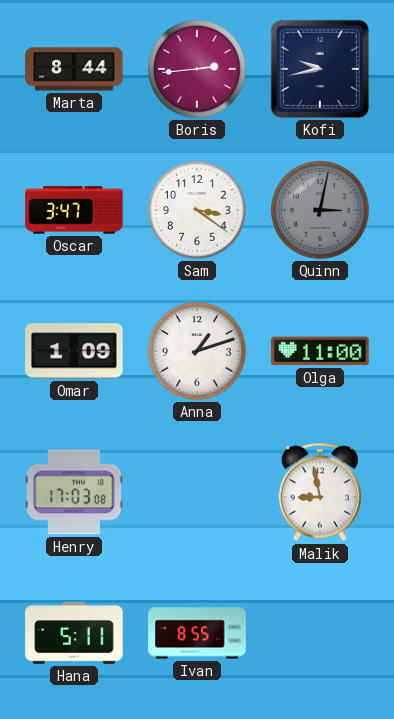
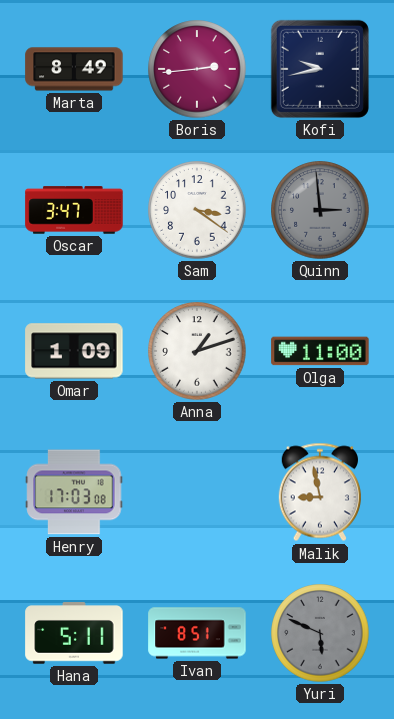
Marta: 8:44 -> 8:49 (74, 69)
Quinn: 3:02 -> 2:59 (320, 210)
Ivan: 8:55 -> 8:51 (197, 633)
Yuri: none -> 5:49 (320, 633)
